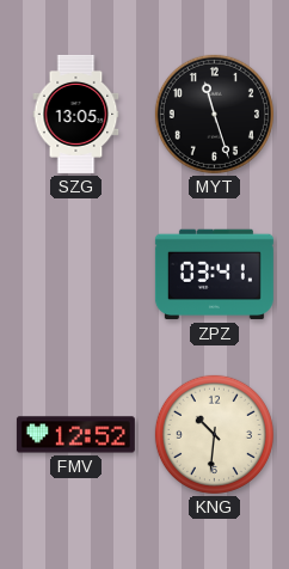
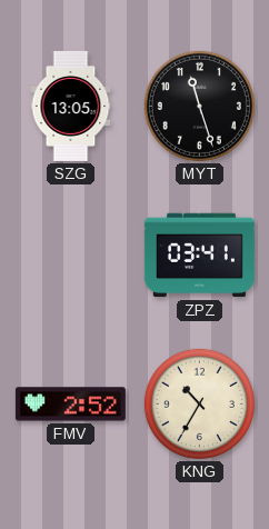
FMV: 12:52 -> 2:52 (70, 405)
KNG: 10:31 -> 10:35 (199, 403)
